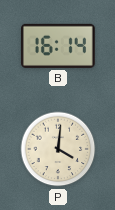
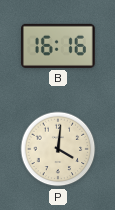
B: 16:14 -> 16:16 (58, 46)
